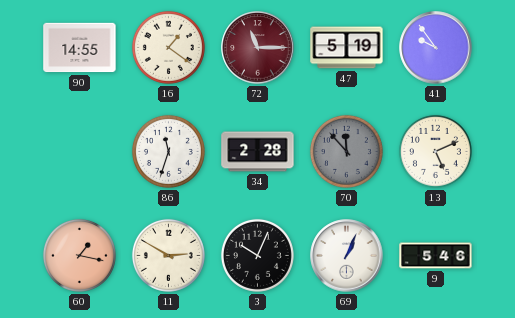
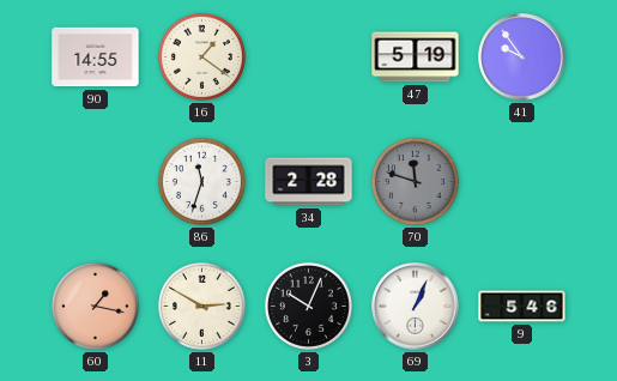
72: 11:15 -> none (258, 48)
70: 11:53 -> 11:48 (415, 181)
13: 5:11 -> none (435, 151)
